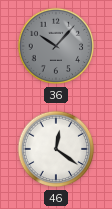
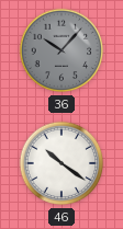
46: 12:21 -> 10:21 (62, 163)
